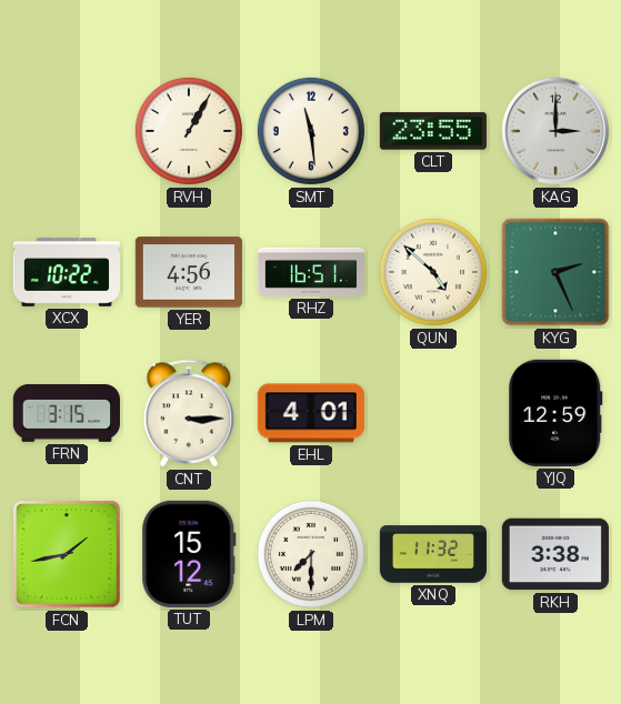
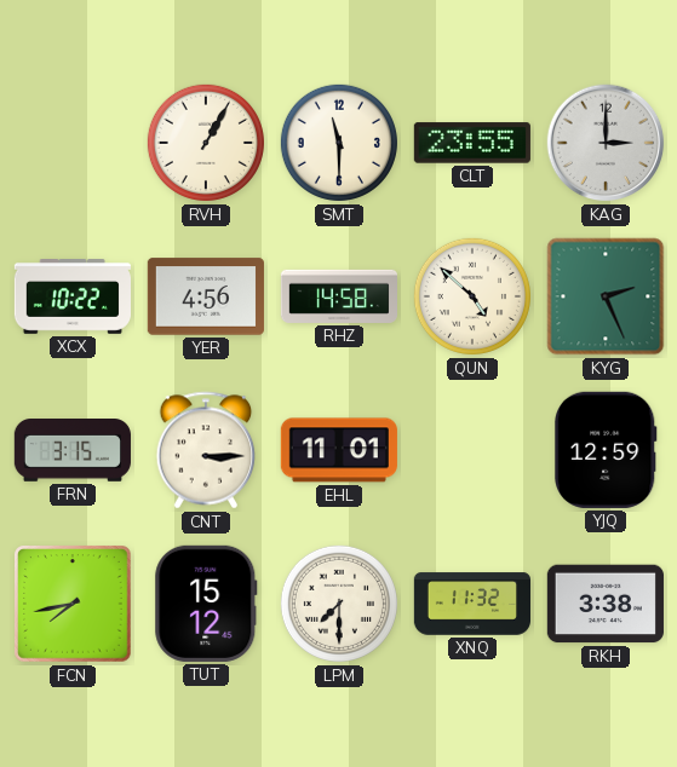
SMT: 11:29 -> 11:30 (339, 143)
RHZ: 16:51 -> 14:58 (338, 296)
EHL: 4:01 -> 11:01 (339, 450)
FCN: 1:43 -> 7:43 (74, 605)
